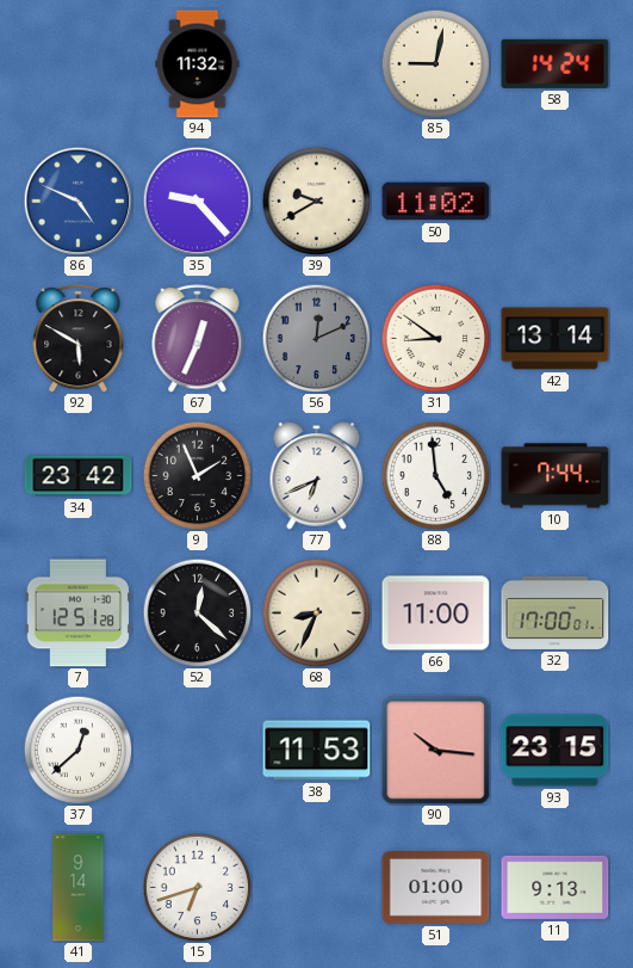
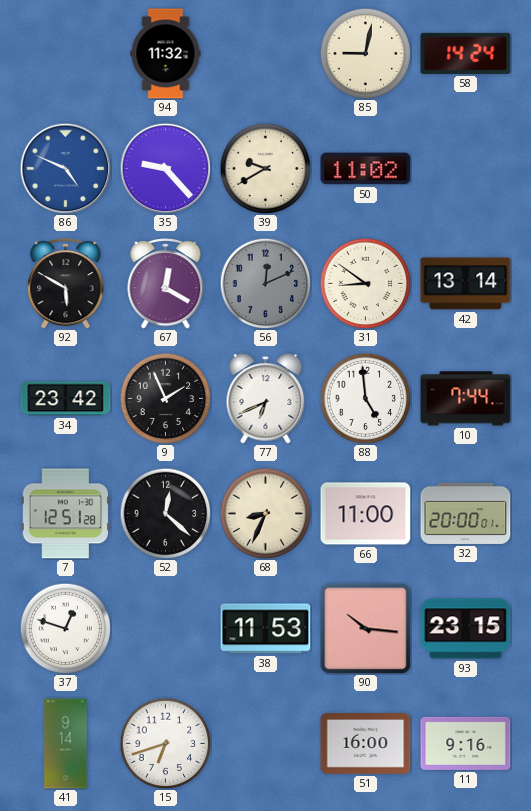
67: 12:34 -> 12:20 (166, 284)
32: 17:00 -> 20:00 (466, 513)
37: 12:38 -> 12:48 (65, 628)
51: 01:00 -> 16:00 (366, 744)
11: 9:13 -> 9:16 (466, 743)
